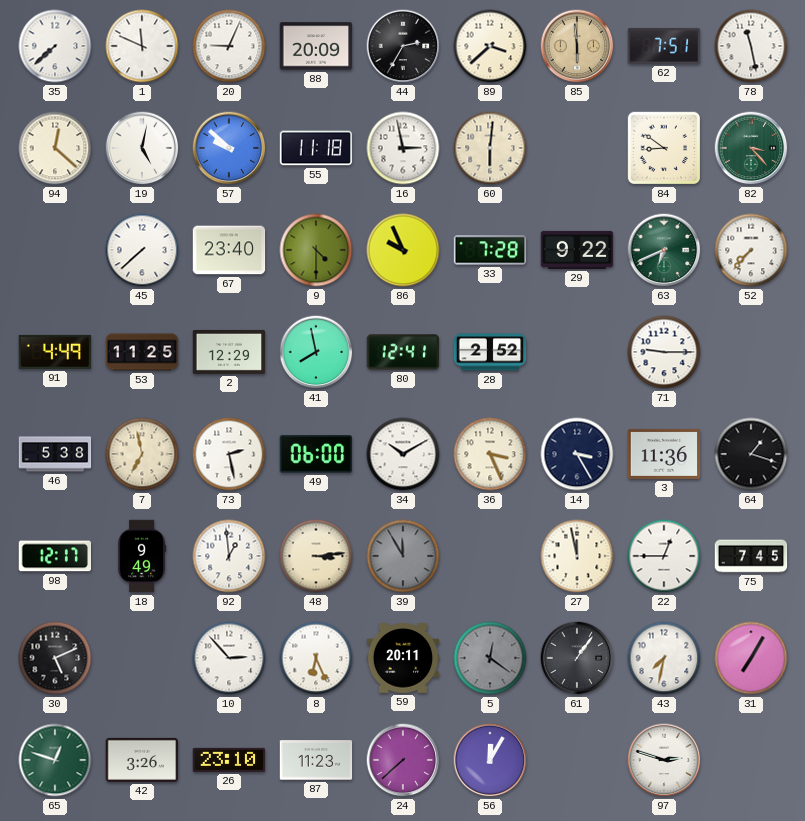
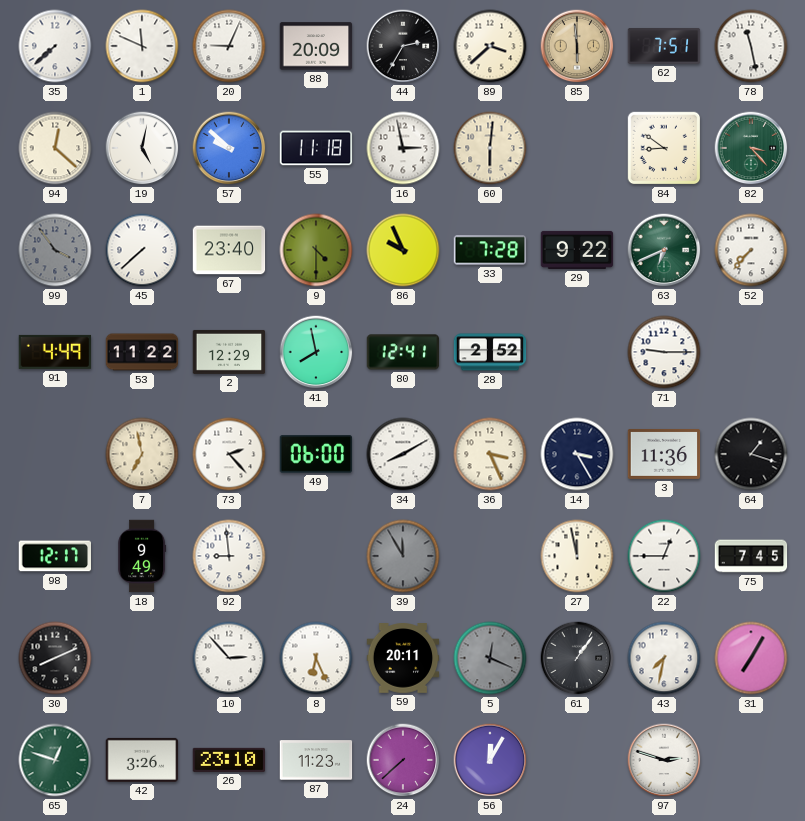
99: none -> 3:54 (55, 250)
53: 11:25 -> 11:22 (142, 352)
46: 5:38 -> none (55, 454)
73: 2:28 -> 2:23 (229, 454)
34: 10:10 -> 8:10 (403, 454)
92: 12:59 -> 8:59 (229, 556)
48: 3:14 -> none (316, 556)
30: 5:11 -> 8:11 (55, 658)
5: 12:21 -> 12:19 (490, 658)
